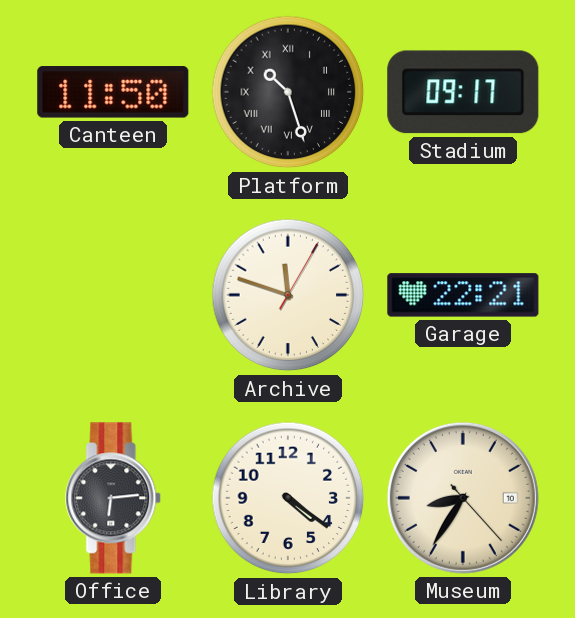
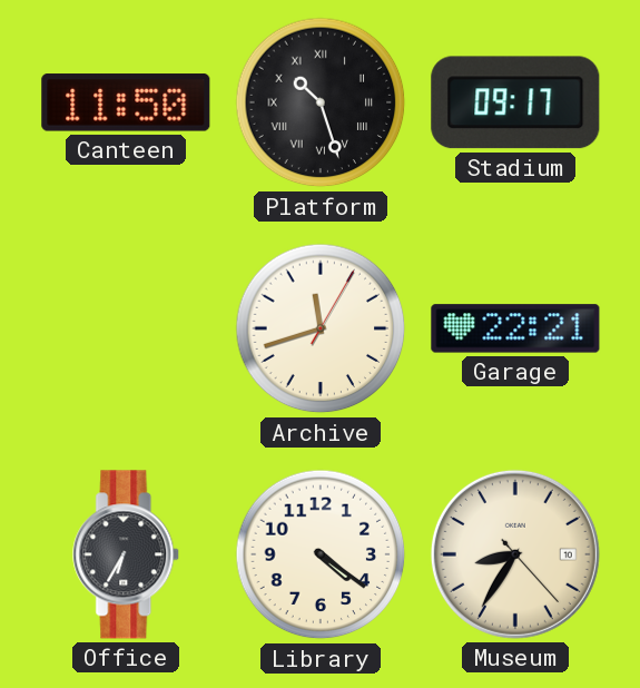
Archive: 11:48 -> 11:42 (321, 328)
Office: 6:14 -> 6:35 (127, 554)
